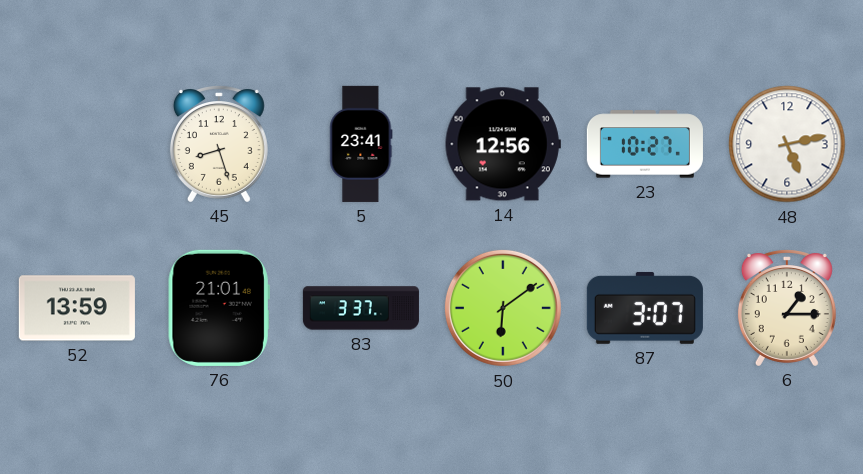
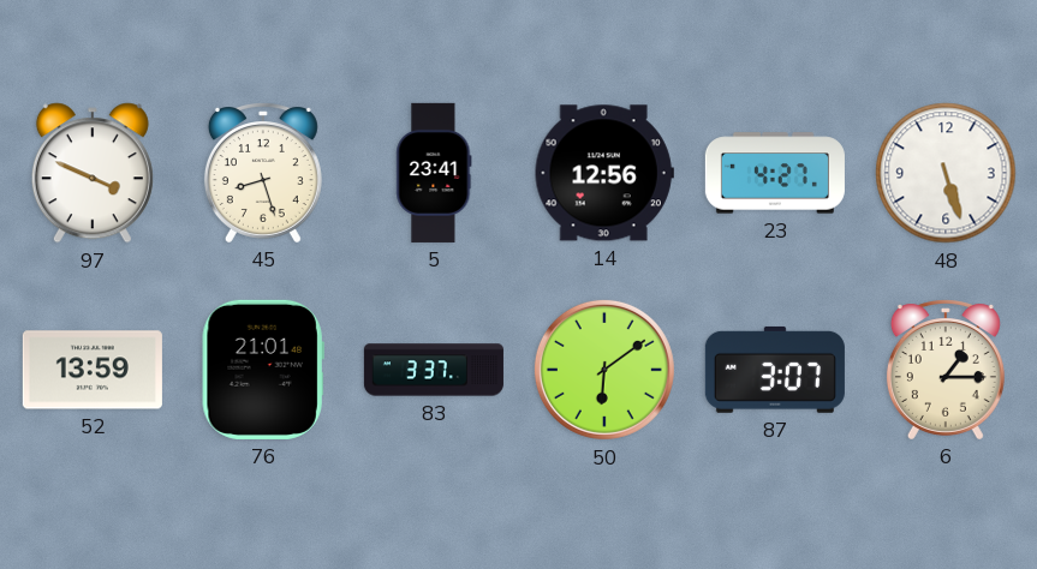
97: none -> 3:49 (93, 173)
23: 10:27 -> 4:27 (775, 173)
48: 5:13 -> 5:27 (946, 173)
